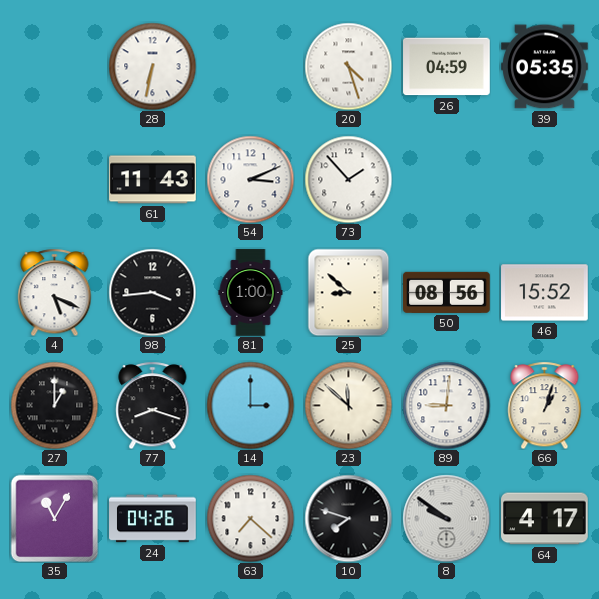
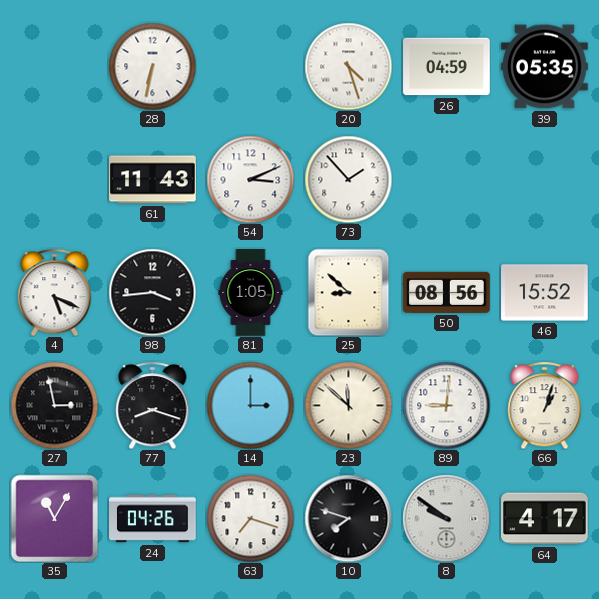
81: 1:00 -> 1:05 (251, 293)
27: 1:00 -> 2:58 (54, 405)
63: 7:22 -> 7:18 (250, 518)
